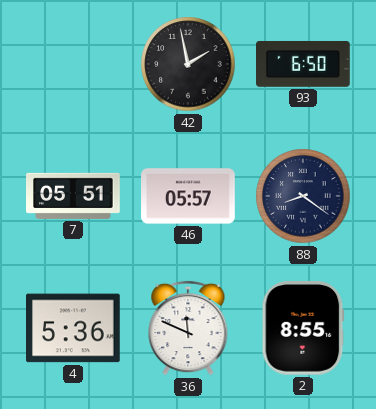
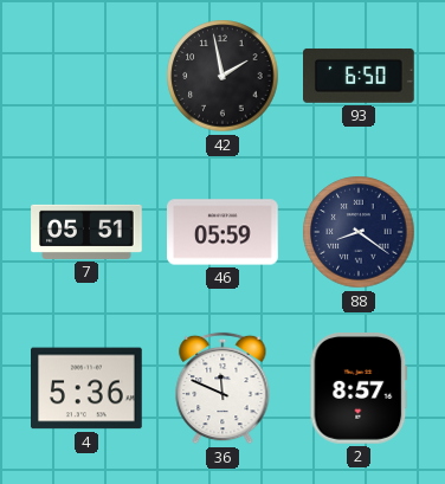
46: 05:57 -> 05:59 (222, 232)
2: 8:55 -> 8:57 (359, 388)
